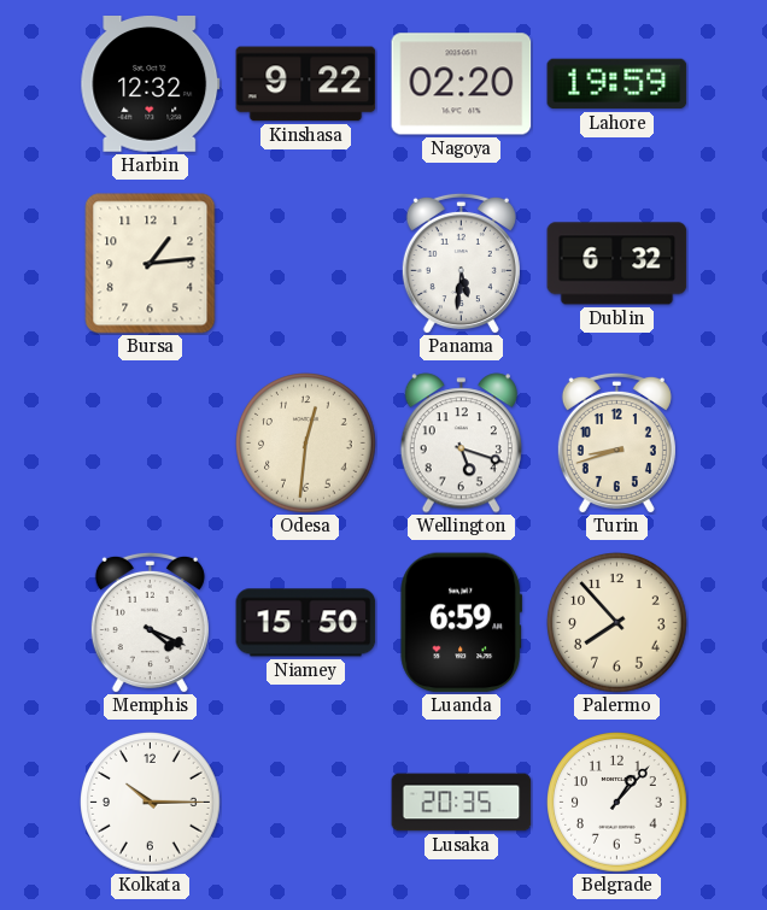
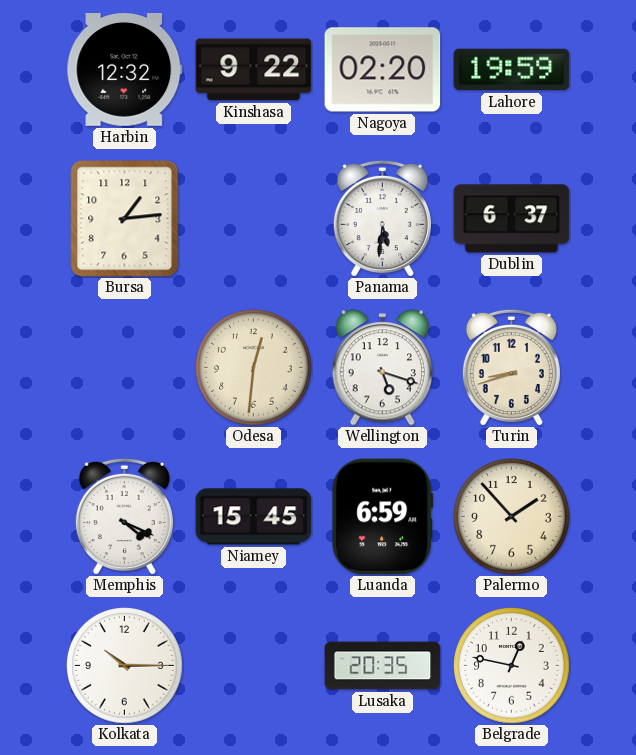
Dublin: 6:32 -> 6:37 (512, 219)
Niamey: 15:50 -> 15:45 (254, 517)
Palermo: 7:53 -> 1:53 (512, 517)
Belgrade: 1:07 -> 12:47 (512, 666)
